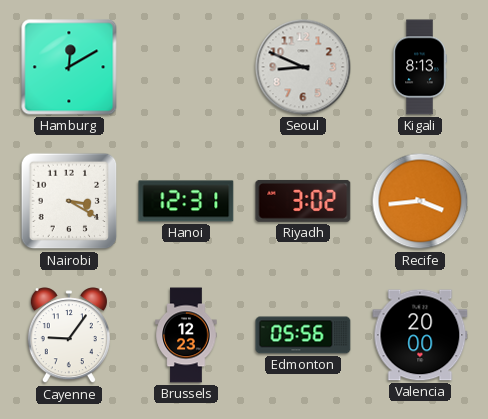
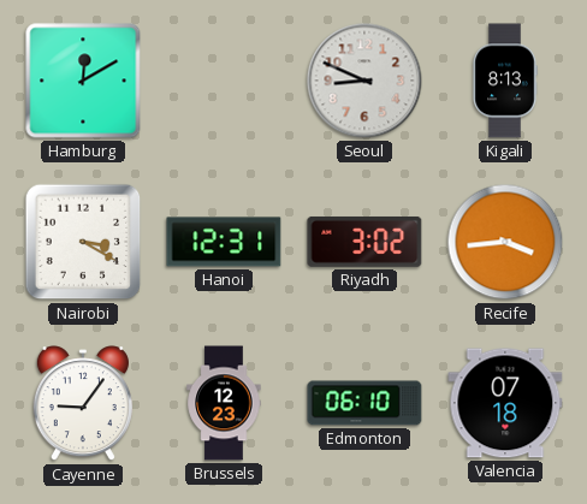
Edmonton: 05:56 -> 06:10 (364, 403)
Valencia: 20:00 -> 07:18 (505, 403)
